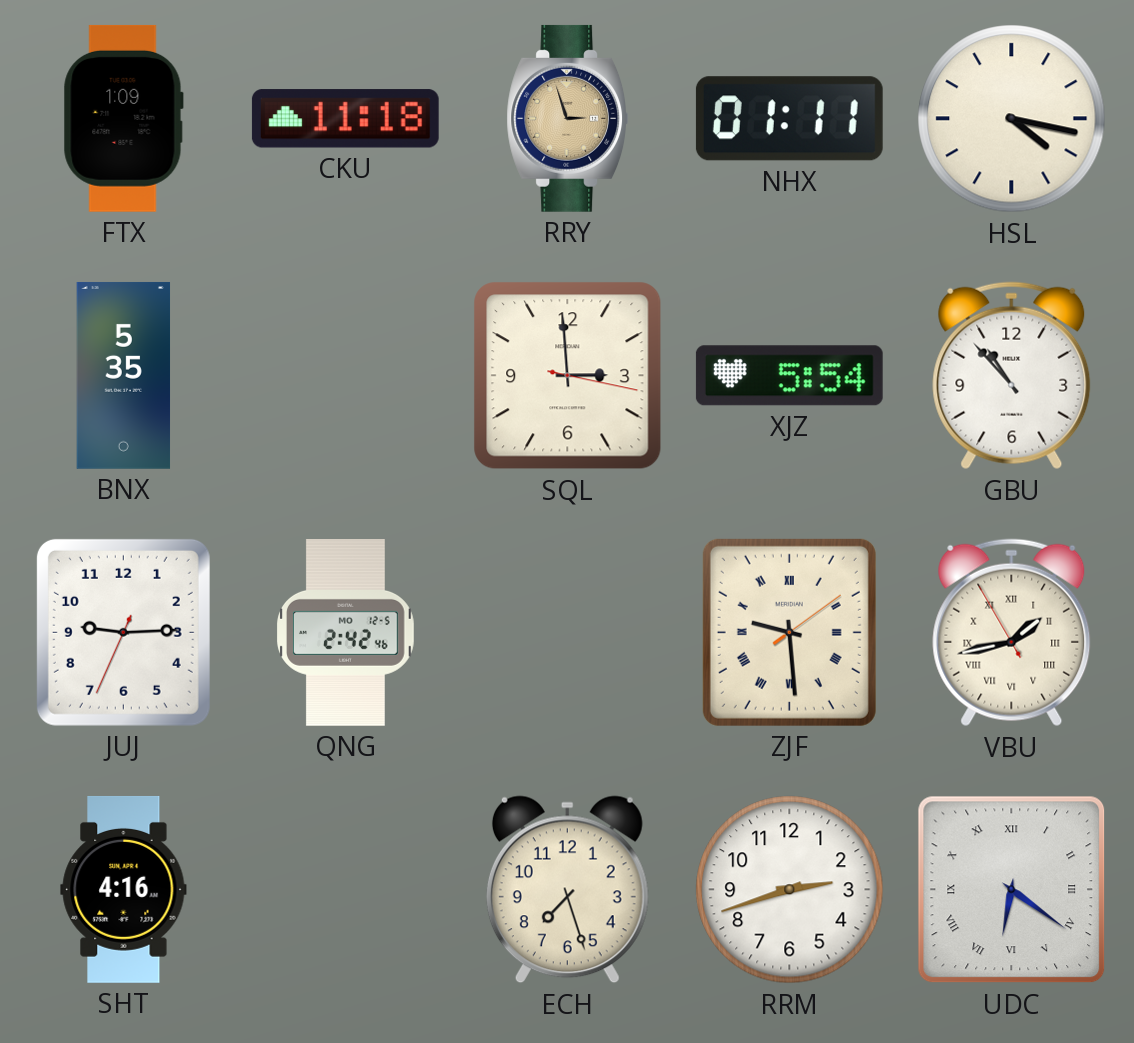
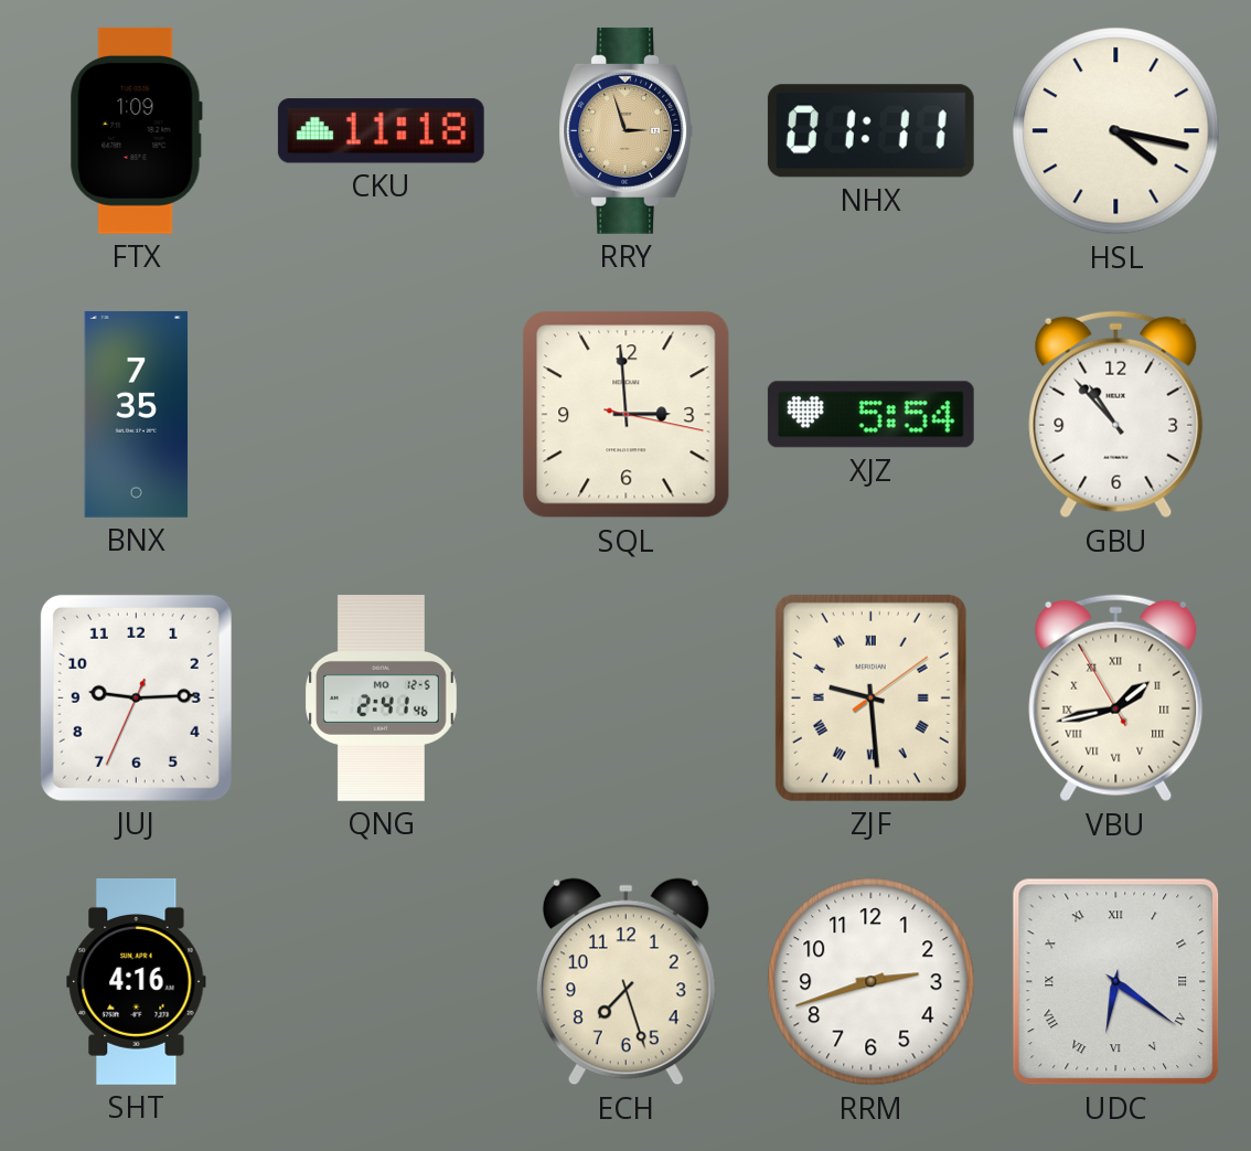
BNX: 5:35 -> 7:35 (137, 414)
QNG: 2:42 -> 2:41 (382, 699)
